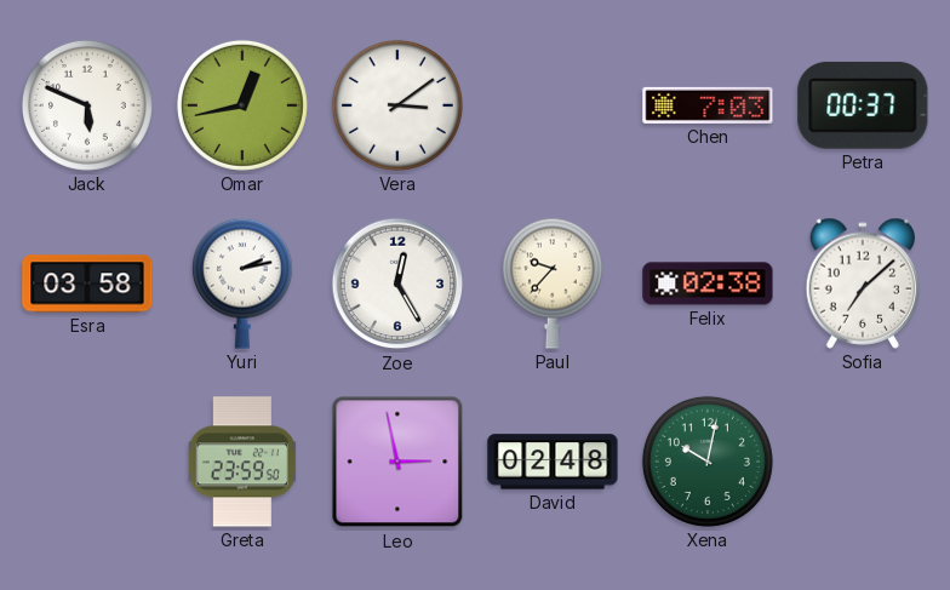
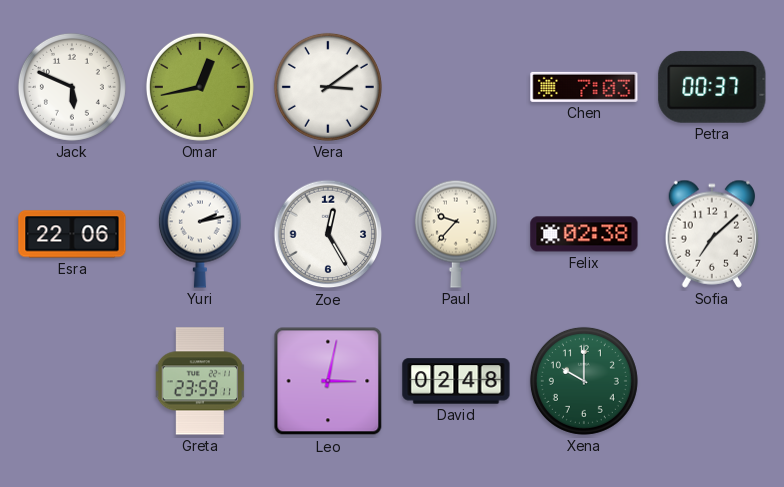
Esra: 03:58 -> 22:06 (72, 234)
Greta: 23:59:50 -> 23:59:11 (200, 381)
Leo: 2:58 -> 3:02 (328, 381)
Xena: 10:02 -> 10:00 (584, 381)
